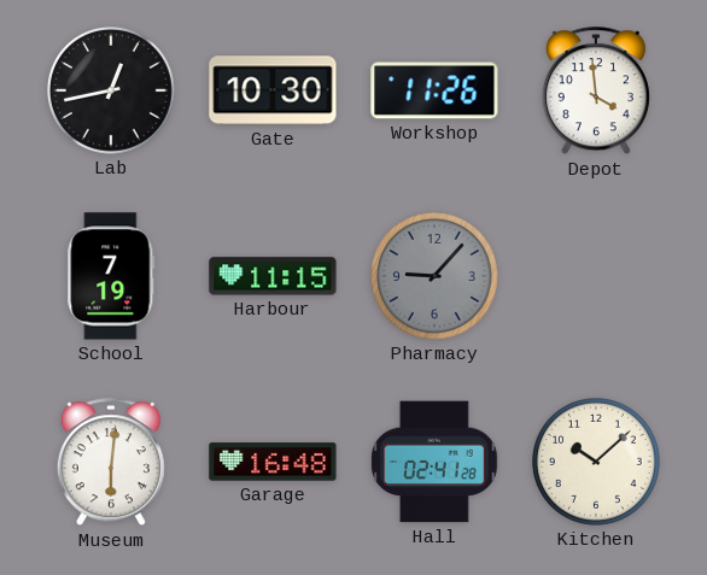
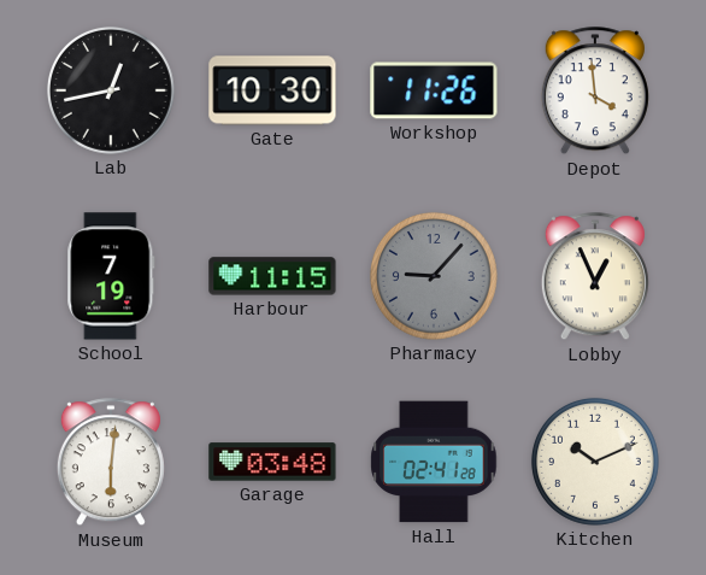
Lobby: none -> 12:56 (595, 277)
Garage: 16:48 -> 03:48 (272, 462)
Kitchen: 10:08 -> 10:11 (595, 462)
